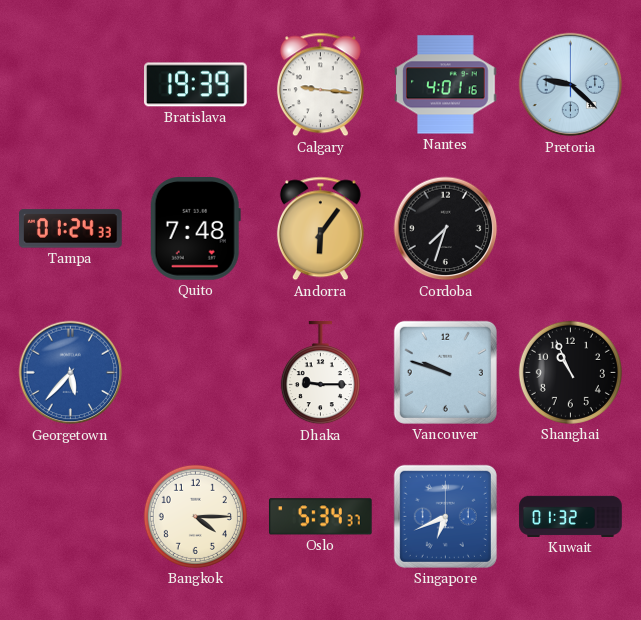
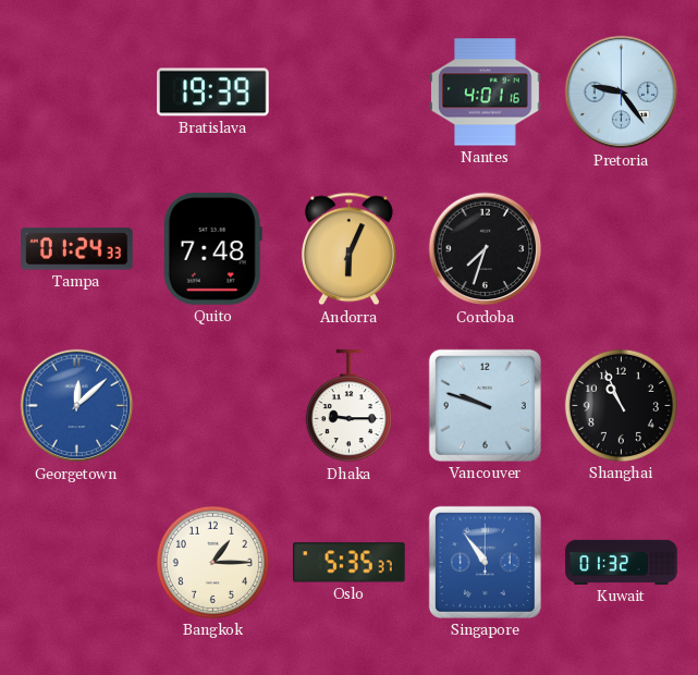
Calgary: 9:16 -> none (320, 85)
Pretoria: 9:22 -> 9:24 (622, 93)
Andorra: 6:06 -> 6:04 (348, 249)
Georgetown: 5:37 -> 12:08 (77, 406)
Bangkok: 4:15 -> 1:15 (212, 562)
Oslo: 5:34 -> 5:35 (348, 563)
Singapore: 6:41 -> 10:54 (485, 562)
